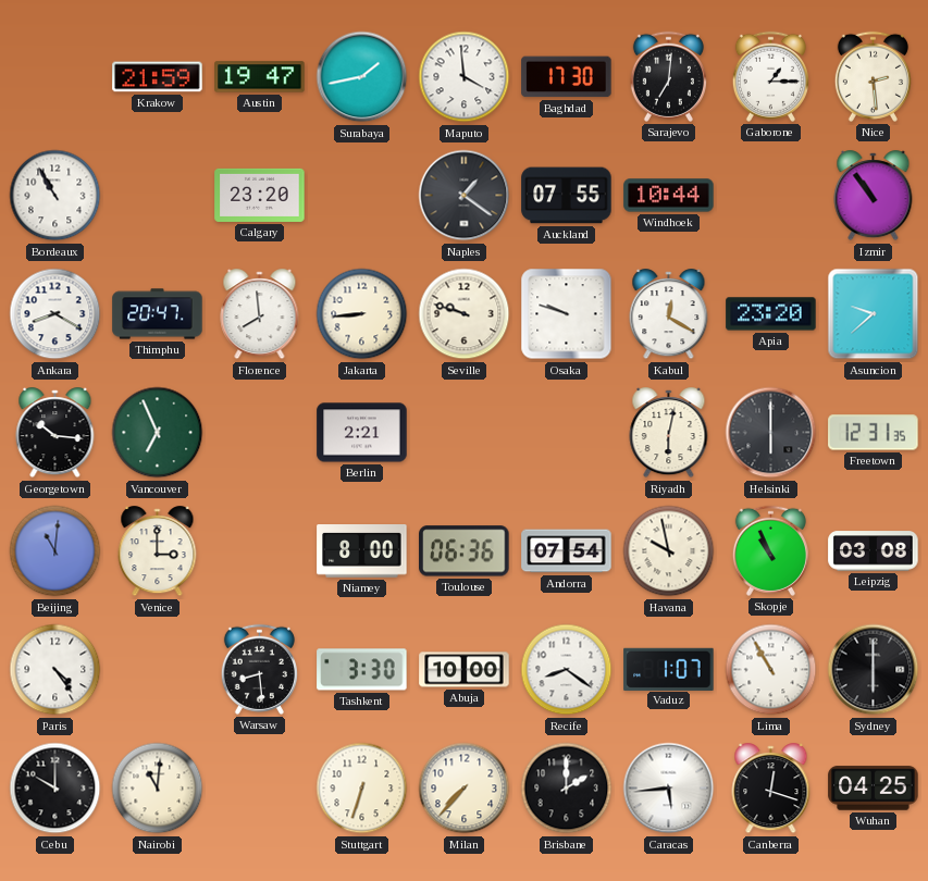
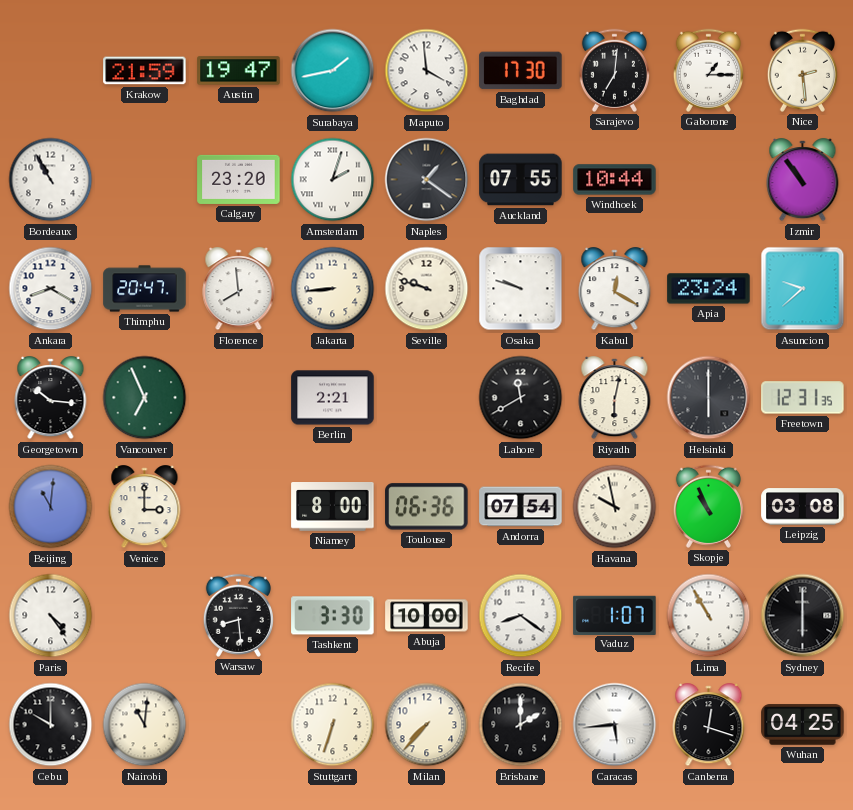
Amsterdam: none -> 2:03 (333, 180)
Apia: 23:20 -> 23:24 (709, 289)
Lahore: none -> 11:40 (521, 398)
